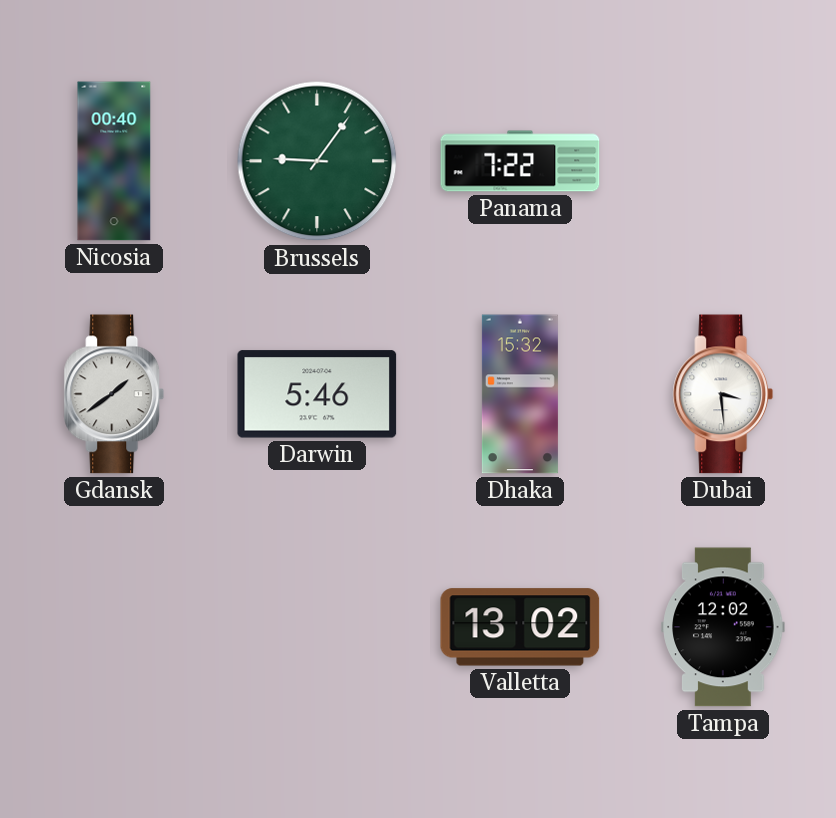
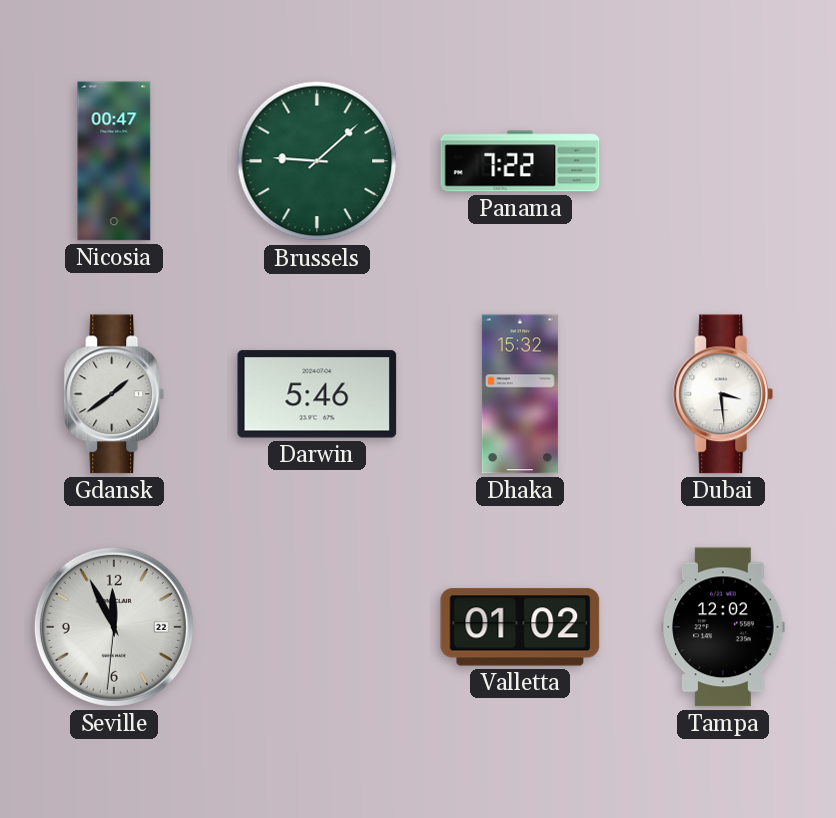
Nicosia: 00:40 -> 00:47 (114, 161)
Brussels: 9:06 -> 9:08 (317, 161)
Seville: none -> 11:55 (114, 627)
Valletta: 13:02 -> 01:02 (520, 627)
